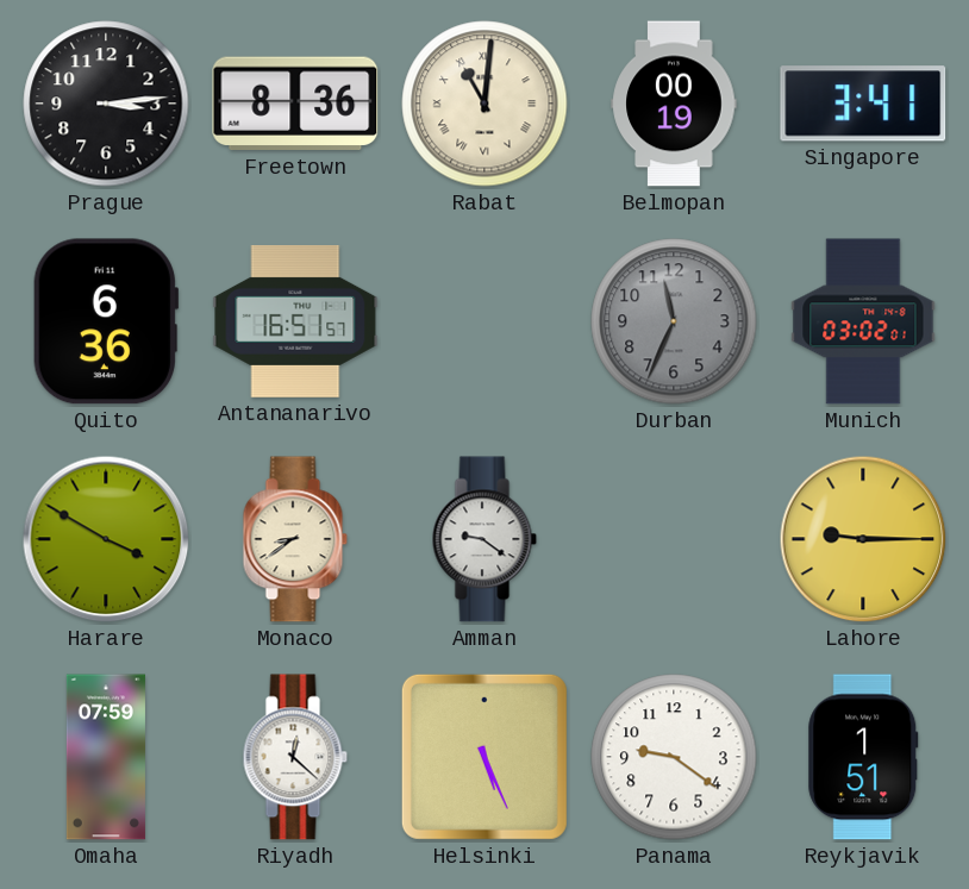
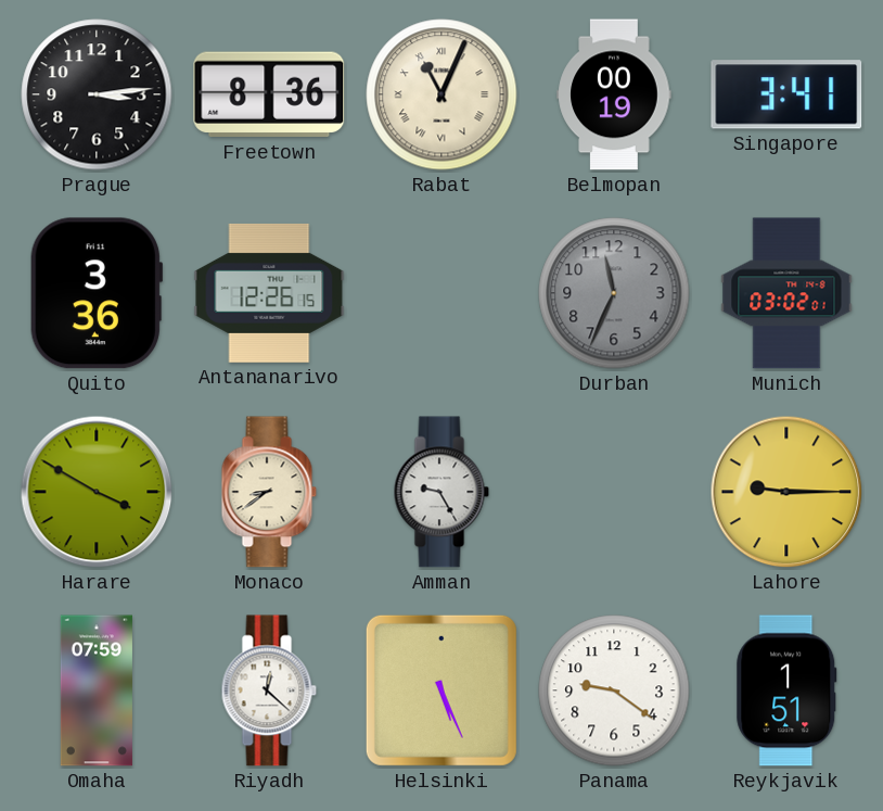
Rabat: 11:01 -> 11:04 (441, 94)
Quito: 6:36 -> 3:36 (97, 293)
Antananarivo: 16:51 -> 12:26 (269, 293)
Amman: 9:21 -> 9:25 (441, 492)
